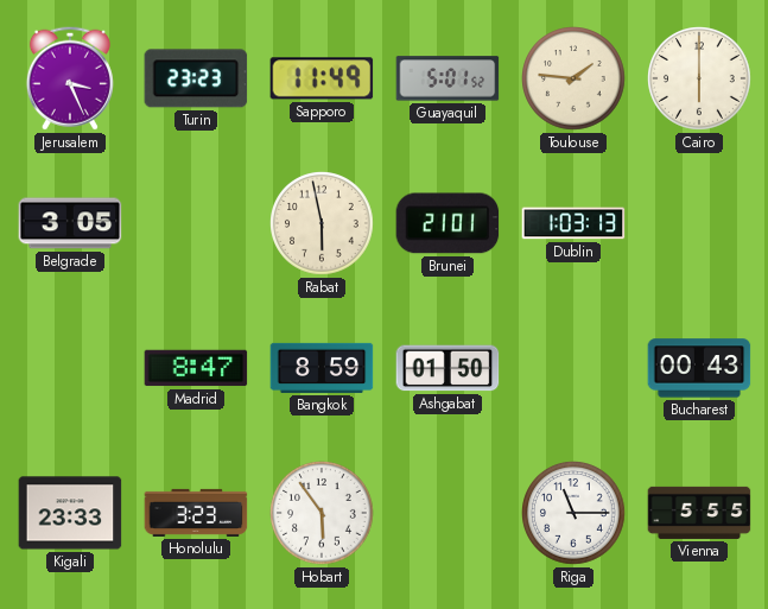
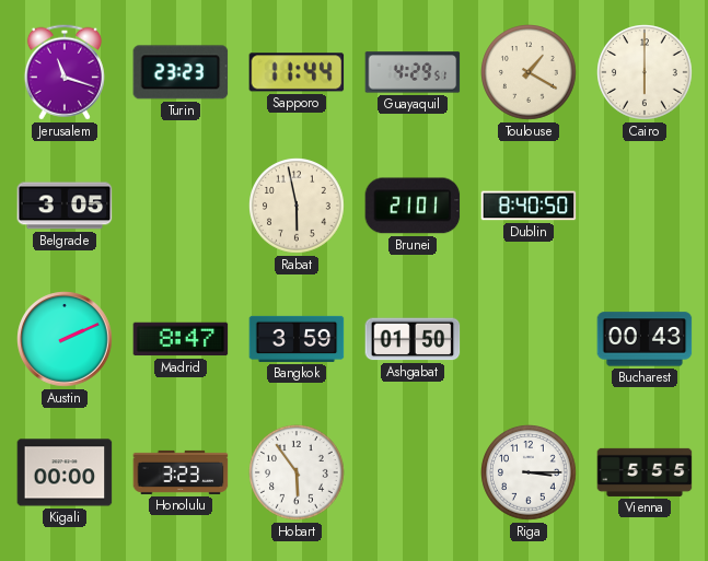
Jerusalem: 3:26 -> 11:18 (65, 72)
Sapporo: 11:49 -> 11:44 (297, 72)
Guayaquil: 5:01 -> 4:29 (413, 72)
Toulouse: 1:46 -> 1:20 (530, 73)
Dublin: 1:03 -> 8:40 (529, 206)
Austin: none -> 2:11 (65, 339)
Bangkok: 8:59 -> 3:59 (297, 339)
Kigali: 23:33 -> 00:00 (65, 472)
Riga: 11:15 -> 3:15 (530, 474)
